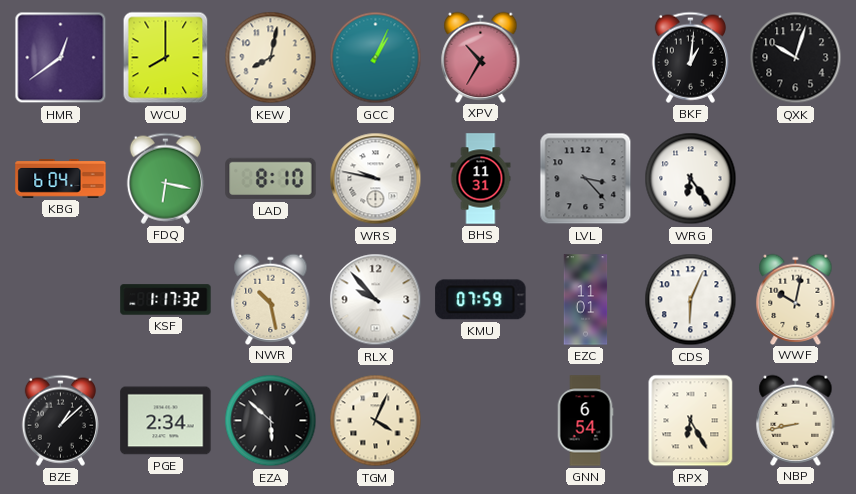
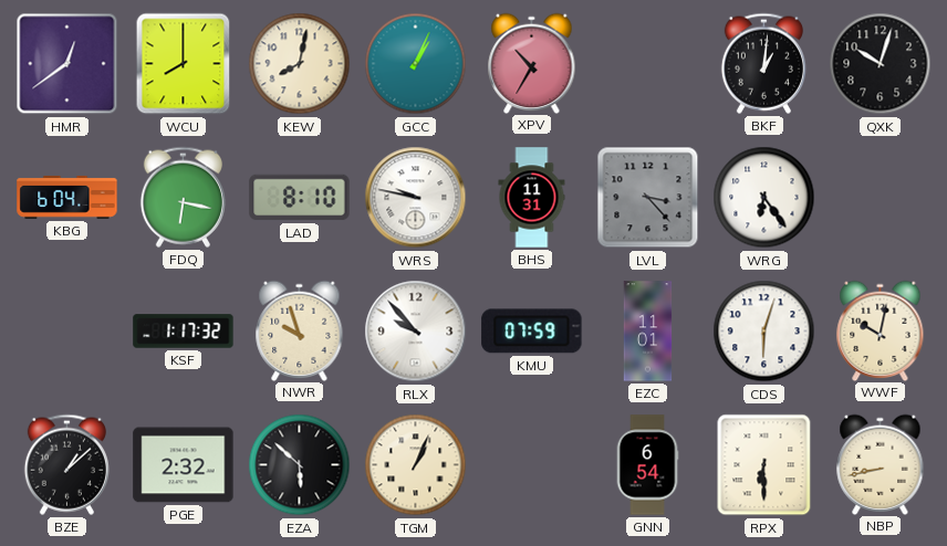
NWR: 10:28 -> 9:57 (300, 330)
CDS: 6:04 -> 6:03 (764, 332)
PGE: 2:34 -> 2:32 (184, 465)
TGM: 4:04 -> 1:04 (416, 465)
RPX: 6:25 -> 6:30 (764, 465)
